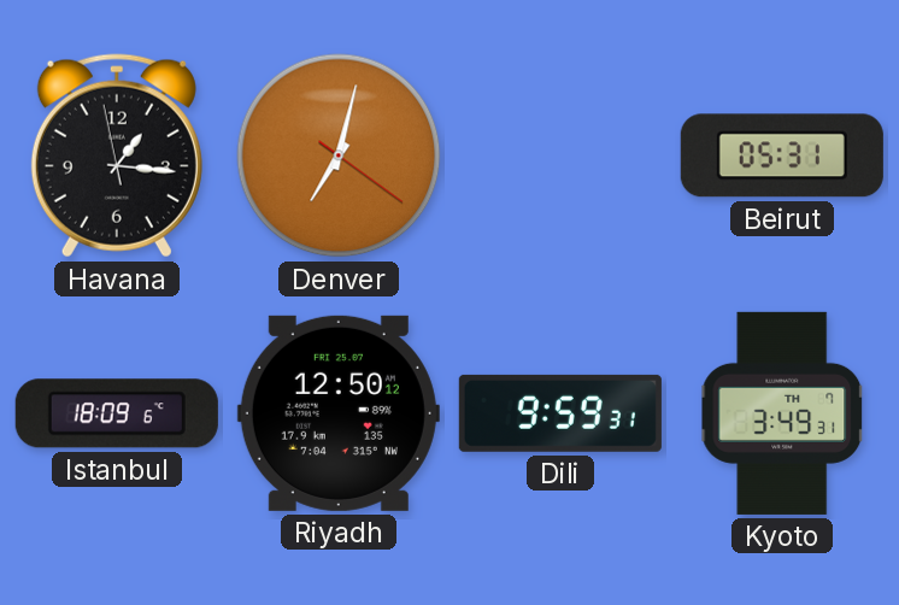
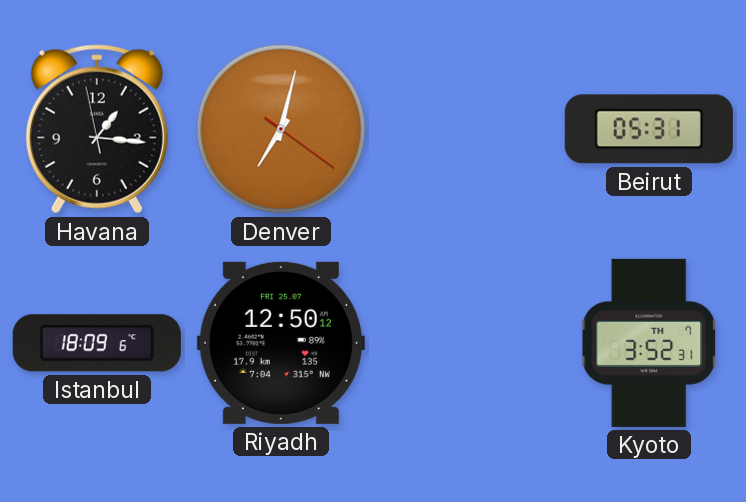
Dili: 9:59 -> none (560, 413)
Kyoto: 3:49 -> 3:52 (649, 343)
